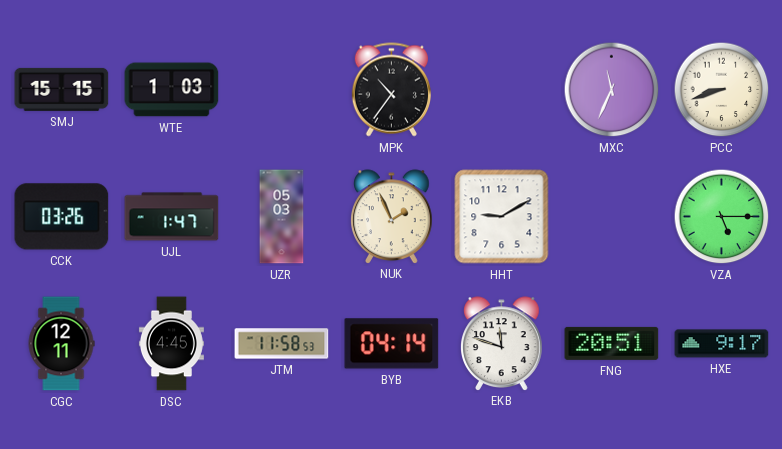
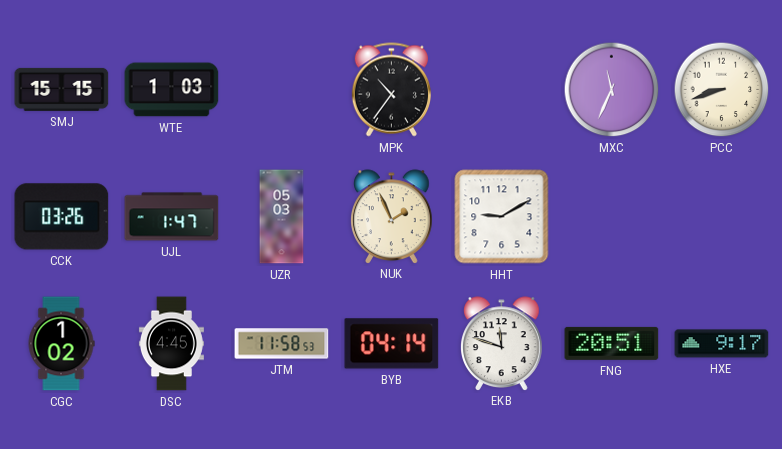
VZA: 5:15 -> none (722, 217)
CGC: 12:11 -> 1:02 (61, 344)
